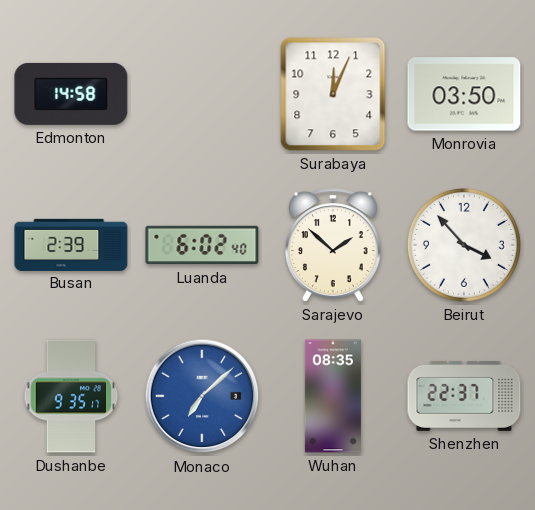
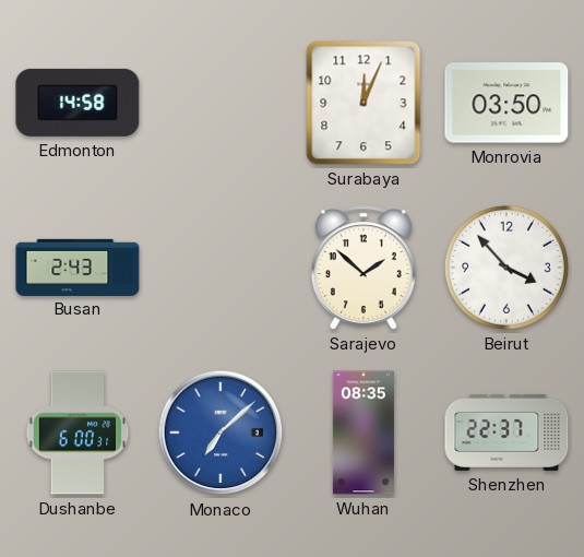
Busan: 2:39 -> 2:43 (78, 266)
Luanda: 6:02 -> none (202, 245)
Dushanbe: 9:35 -> 6:00 (78, 432)
